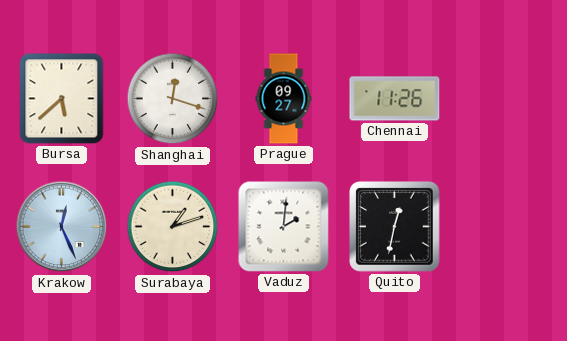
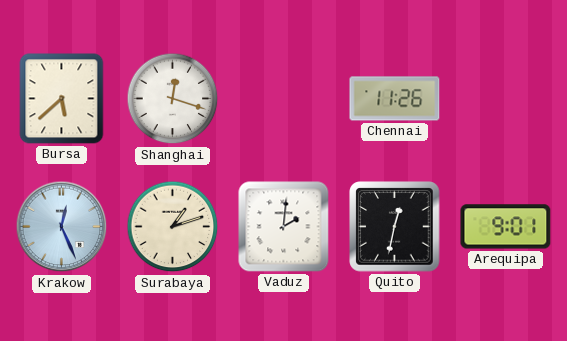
Prague: 09:27 -> none (284, 99)
Arequipa: none -> 9:01 (506, 227)
